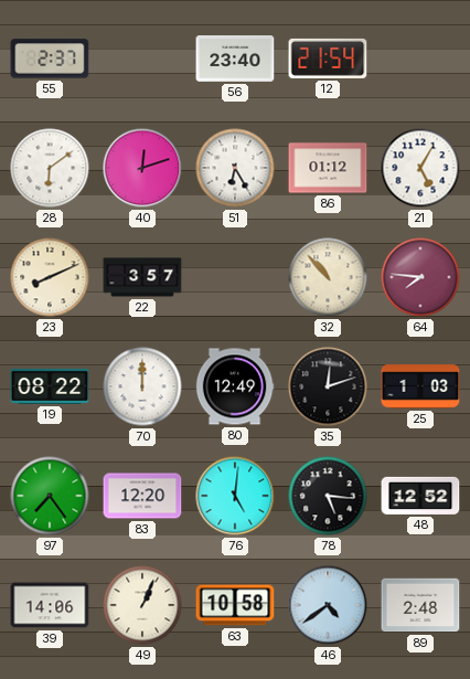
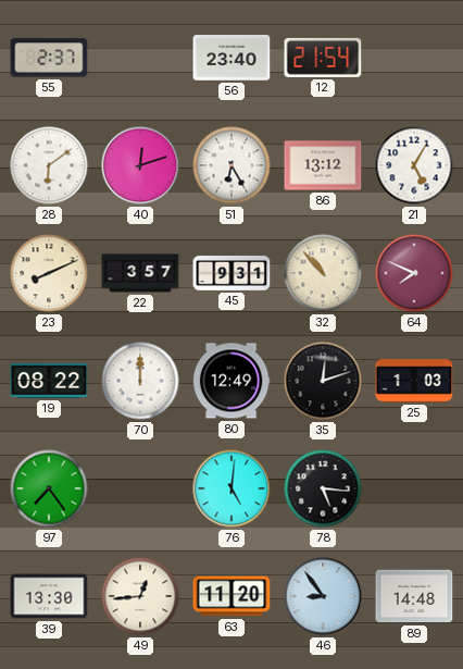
86: 01:12 -> 13:12 (323, 165)
45: none -> 9:31 (231, 274)
64: 7:46 -> 7:49 (414, 273)
83: 12:20 -> none (142, 496)
48: 12:52 -> none (420, 496)
39: 14:06 -> 13:30 (49, 596)
49: 1:04 -> 12:44 (140, 596)
63: 10:58 -> 11:20 (231, 596)
46: 4:39 -> 8:54 (323, 596)
89: 2:48 -> 14:48 (414, 596)
